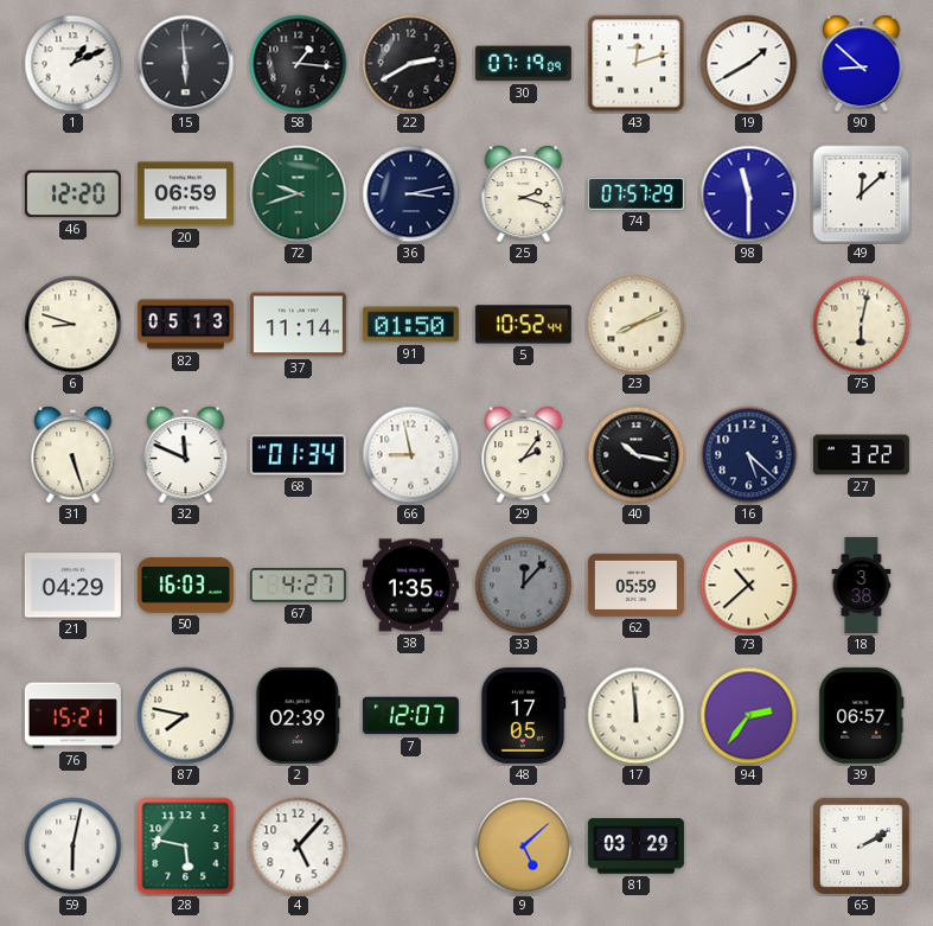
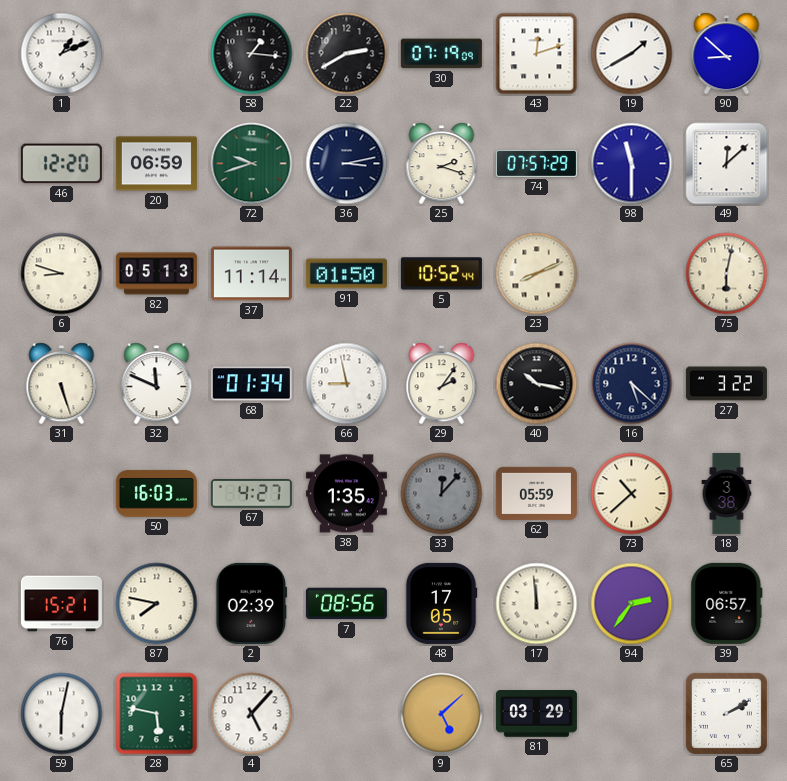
15: 5:59 -> none (186, 64)
21: 04:29 -> none (72, 586)
7: 12:07 -> 08:56 (346, 604)
